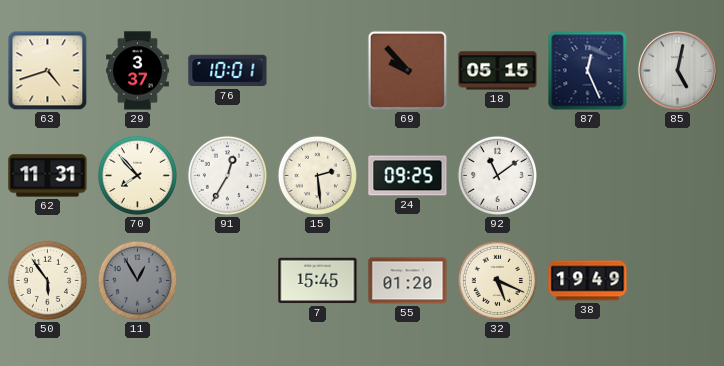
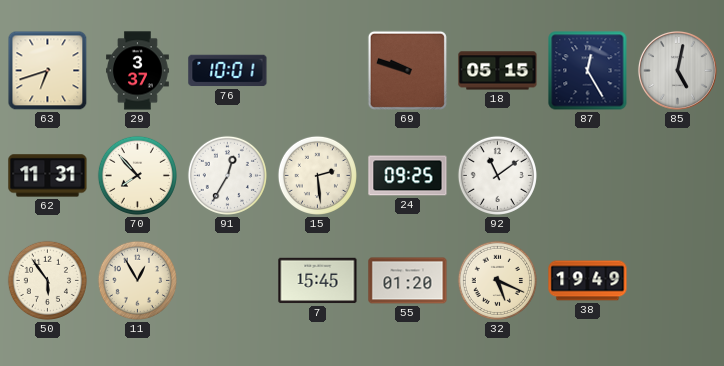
63: 4:42 -> 6:42 (48, 71)
69: 9:53 -> 9:48 (407, 70)
87: 12:26 -> 12:25 (588, 71)
11 dial: grey -> cream (137, 280)
